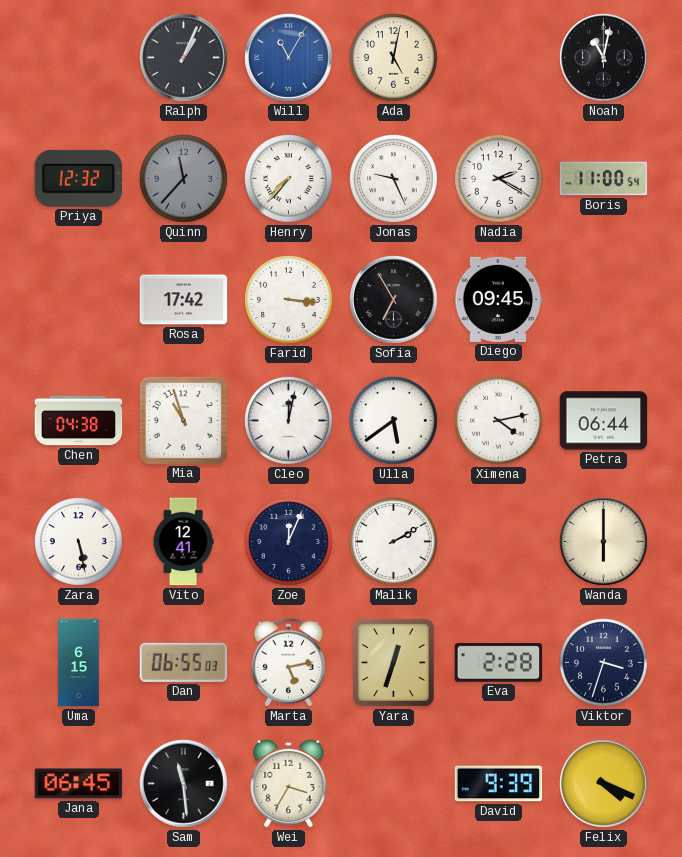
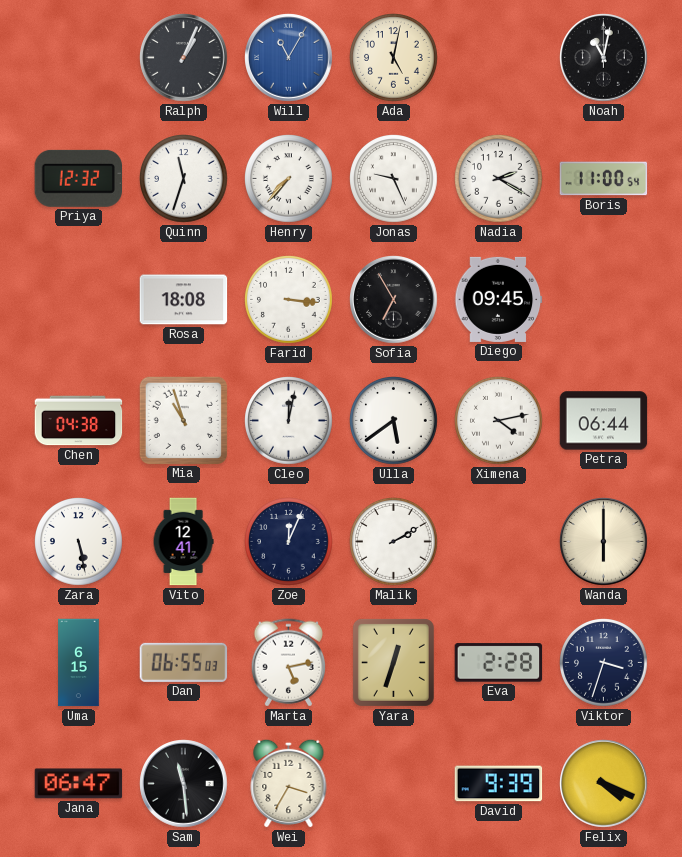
Quinn: 11:37 -> 11:33 (184, 179)
Quinn dial: grey -> white (184, 179)
Rosa: 17:42 -> 18:08 (184, 300)
Jana: 06:45 -> 06:47 (79, 784)
